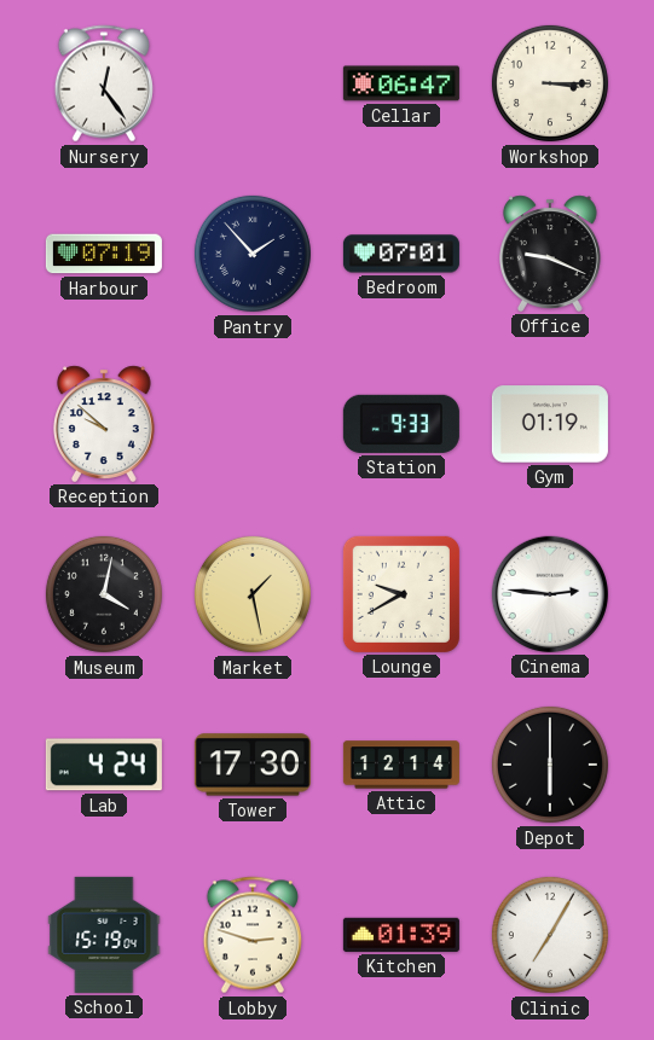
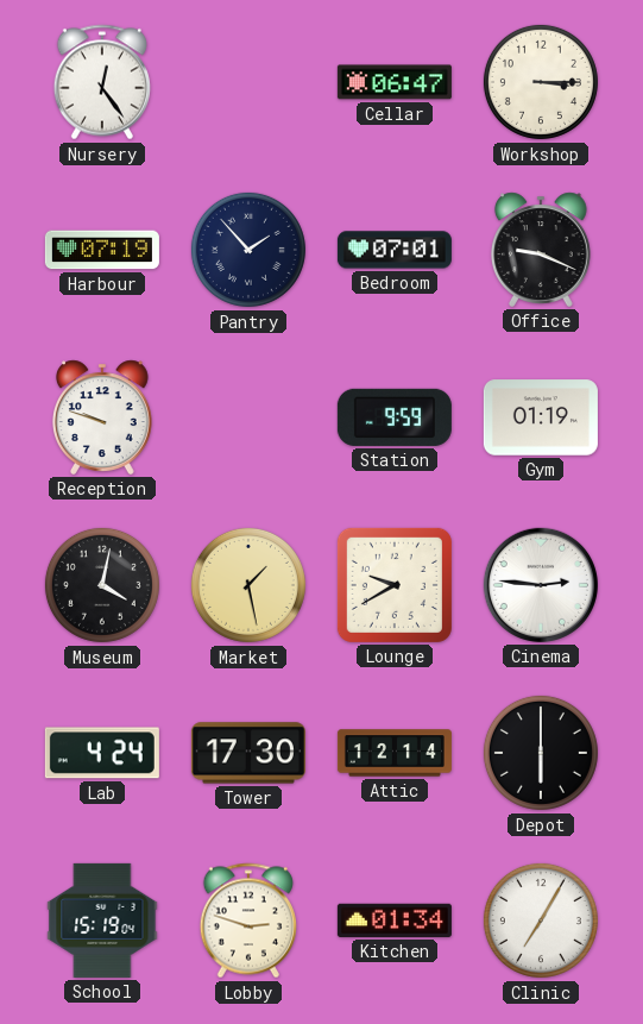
Reception: 9:52 -> 9:48 (102, 417)
Station: 9:33 -> 9:59 (395, 417)
Kitchen: 01:39 -> 01:34 (395, 921)
